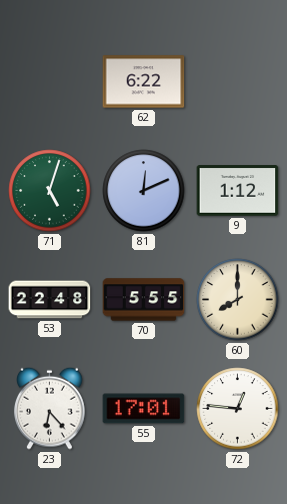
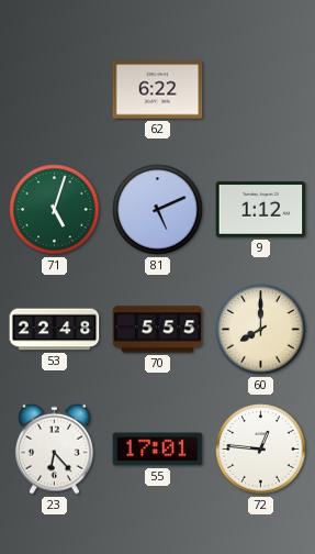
81: 12:11 -> 5:11 (158, 210)
